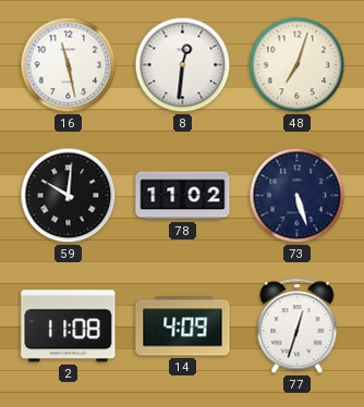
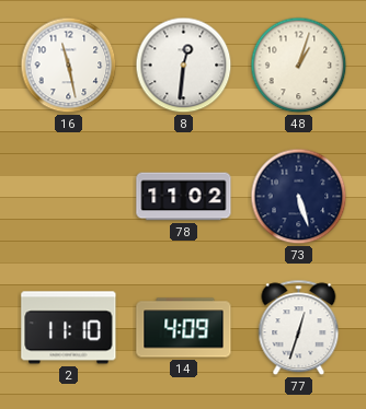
48: 7:03 -> 1:03 (299, 66)
59: 10:01 -> none (69, 196)
2: 11:08 -> 11:10 (69, 328)
